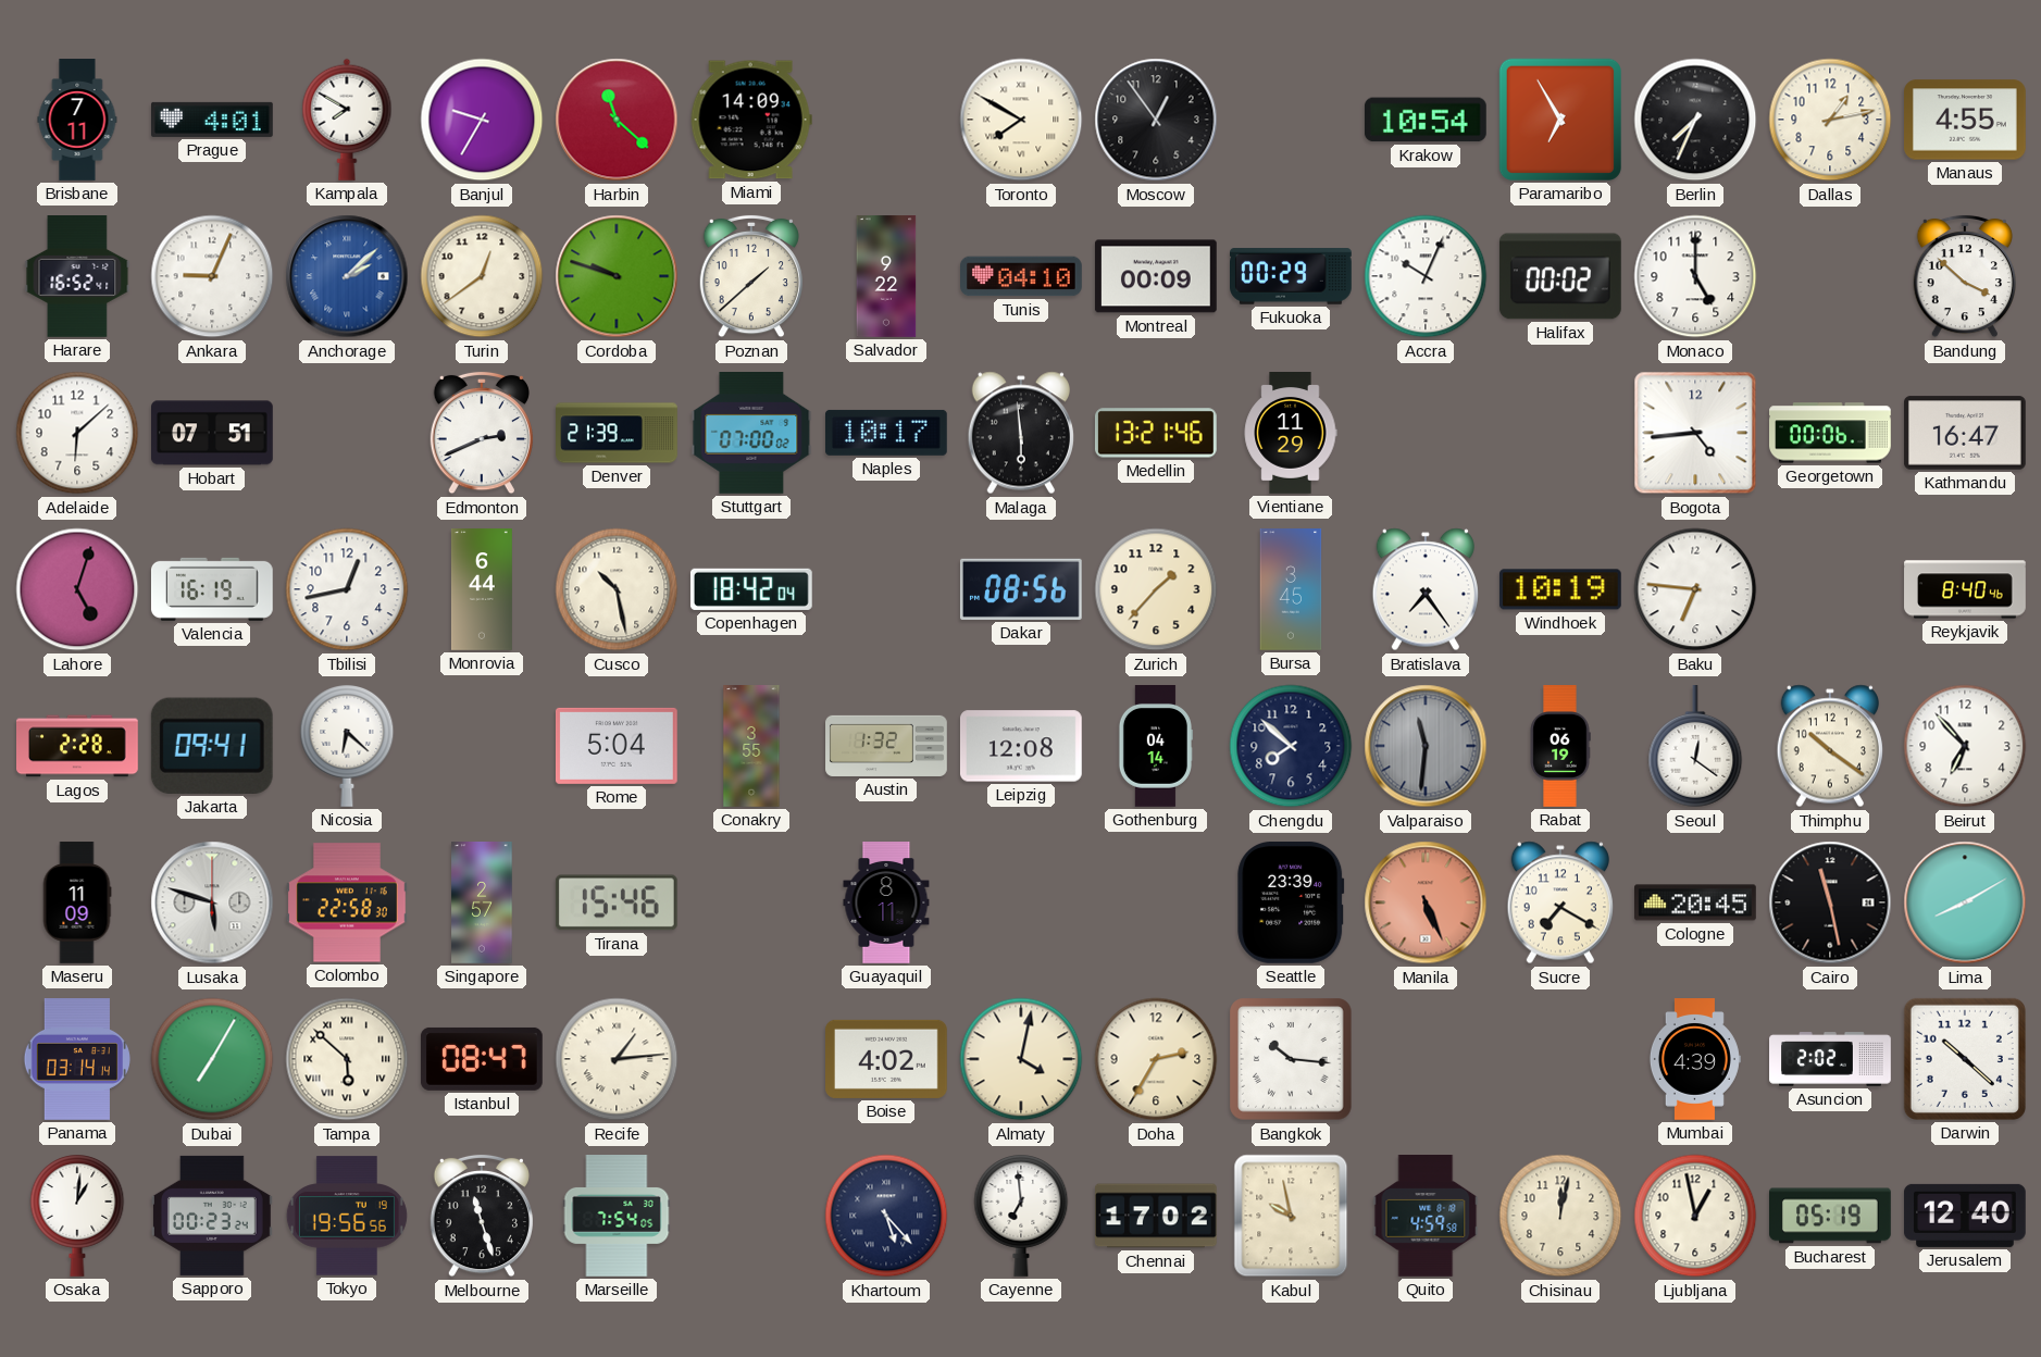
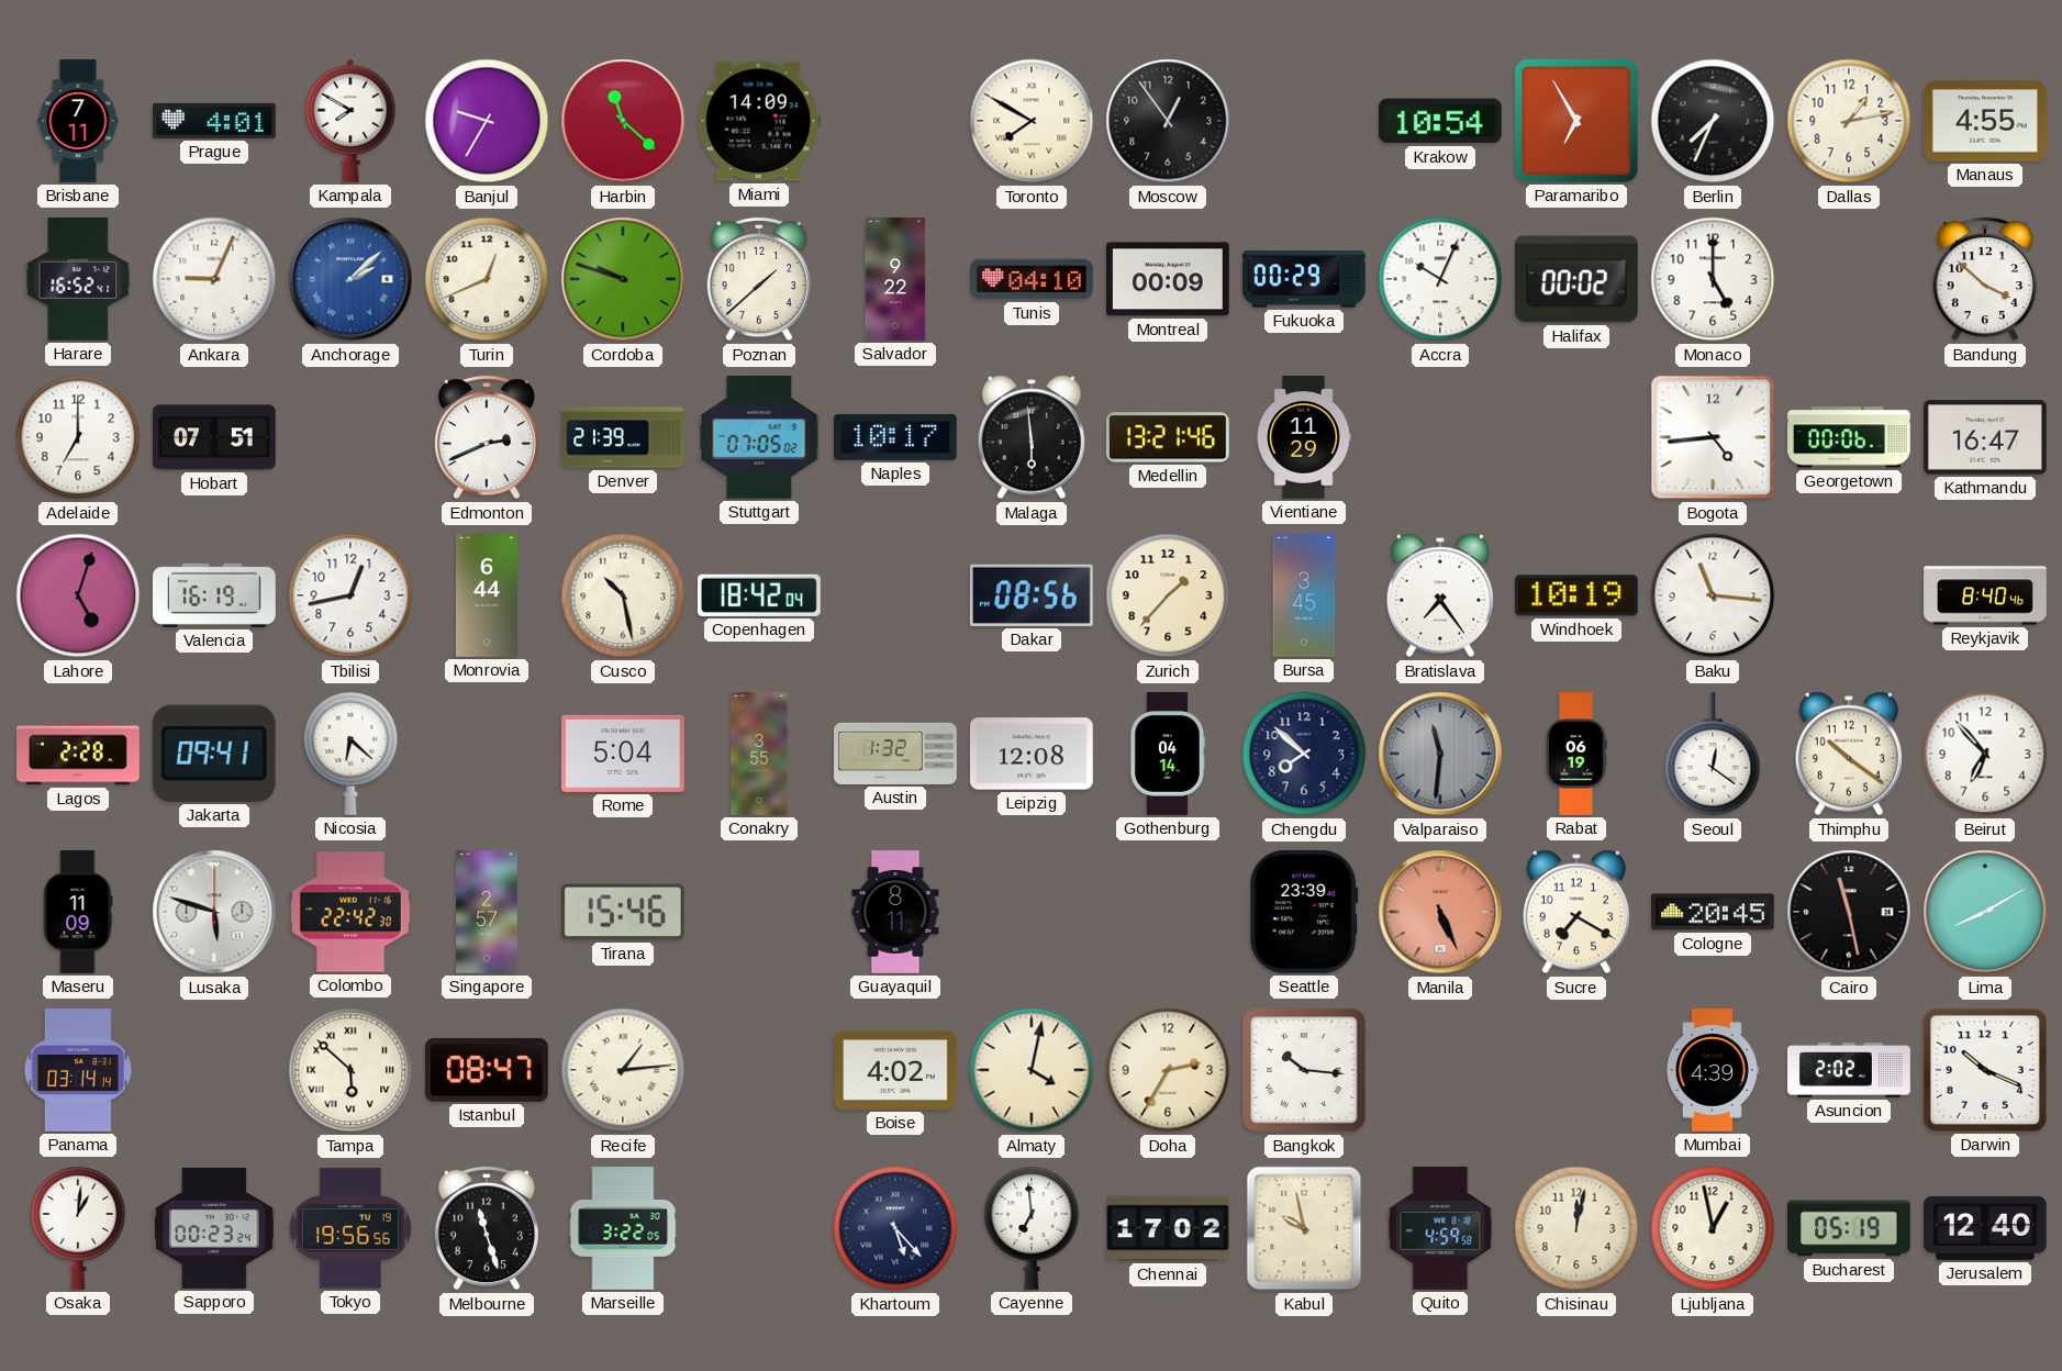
Turin: 12:39 -> 12:41 (487, 279)
Adelaide: 6:08 -> 7:00 (78, 437)
Stuttgart: 07:00 -> 07:05 (759, 438)
Baku: 6:46 -> 11:16 (1713, 595)
Colombo: 22:58 -> 22:42 (350, 912)
Dubai: 7:05 -> none (212, 1059)
Darwin: 10:22 -> 10:19 (1985, 1070)
Marseille: 7:54 -> 3:22 (623, 1229)
